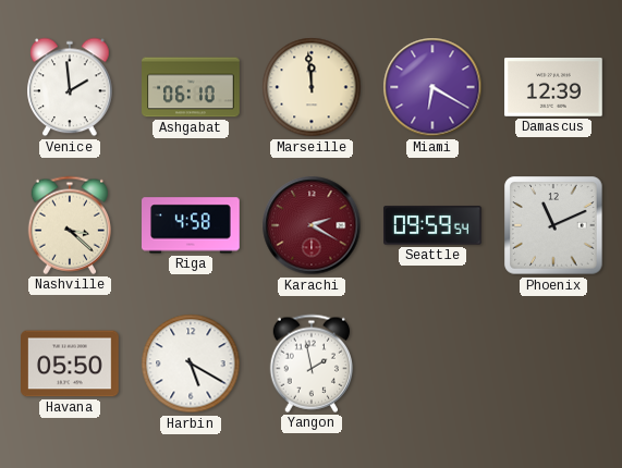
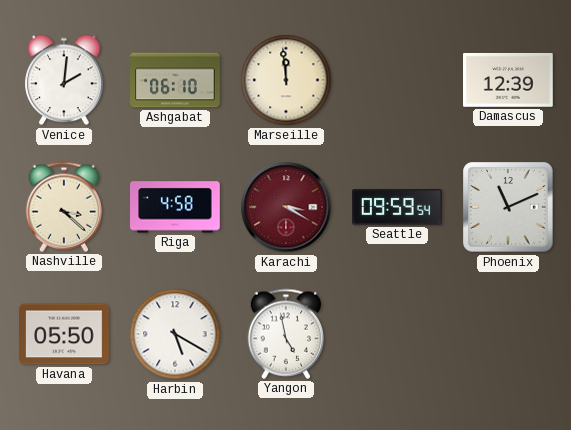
Venice: 1:59 -> 2:01 (64, 80)
Miami: 6:20 -> none (432, 87)
Karachi: 2:20 -> 3:20 (286, 207)
Yangon: 1:58 -> 4:58 (285, 334)
